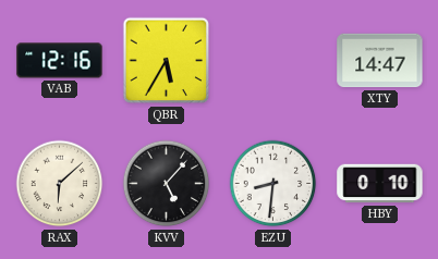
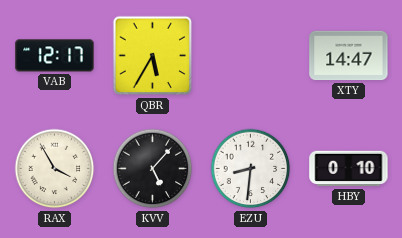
VAB: 12:16 -> 12:17 (55, 56)
RAX: 6:08 -> 3:55 (55, 169)
